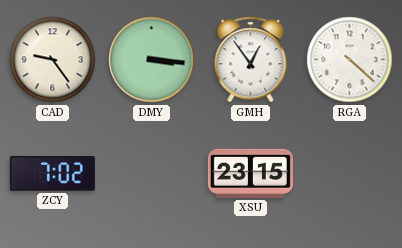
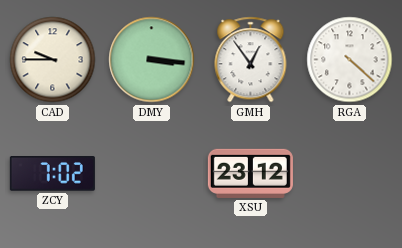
CAD: 9:24 -> 9:45 (53, 60)
XSU: 23:15 -> 23:12 (250, 173)
